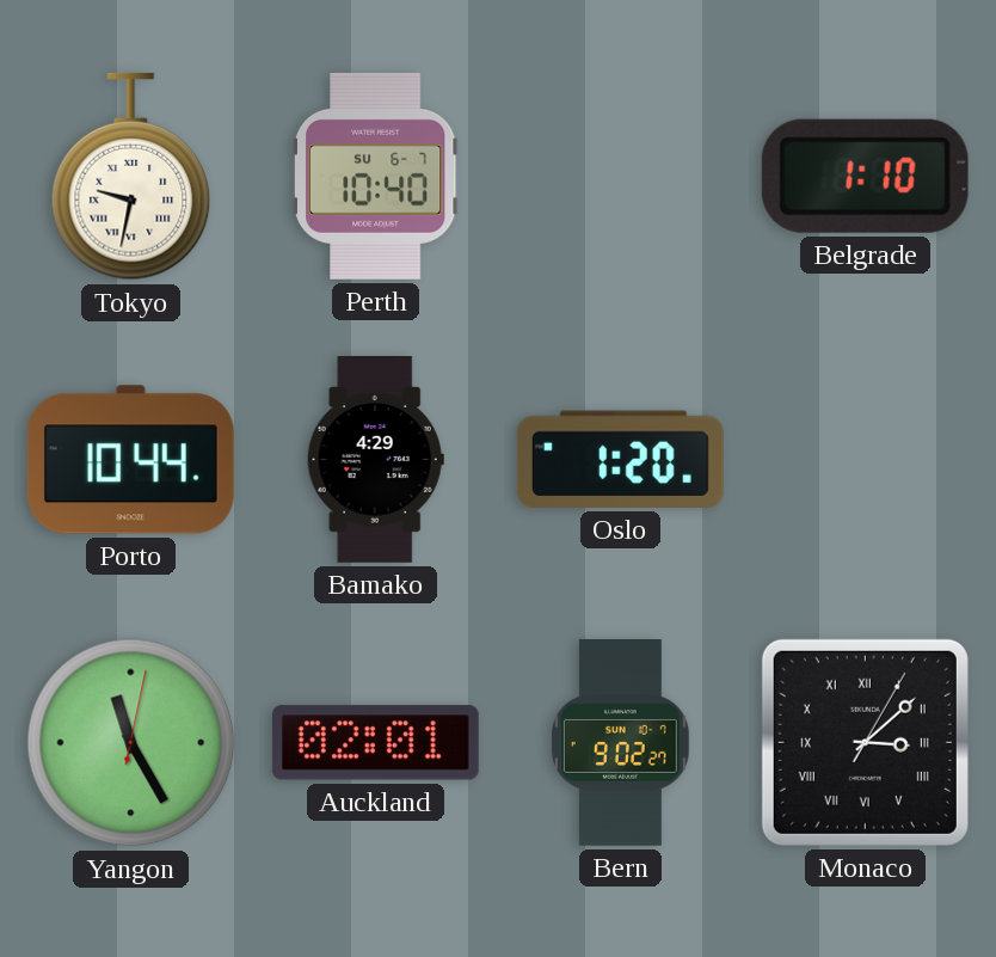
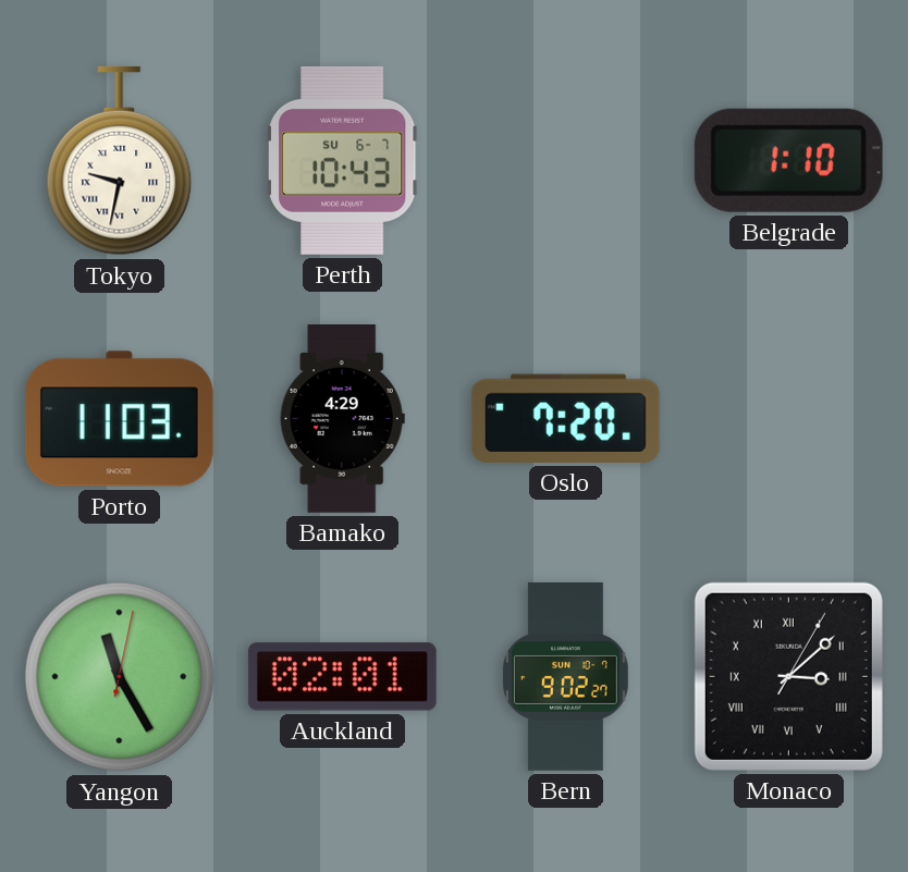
Perth: 10:40 -> 10:43 (343, 160)
Porto: 10:44 -> 11:03 (119, 419)
Oslo: 1:20 -> 7:20 (565, 418)
